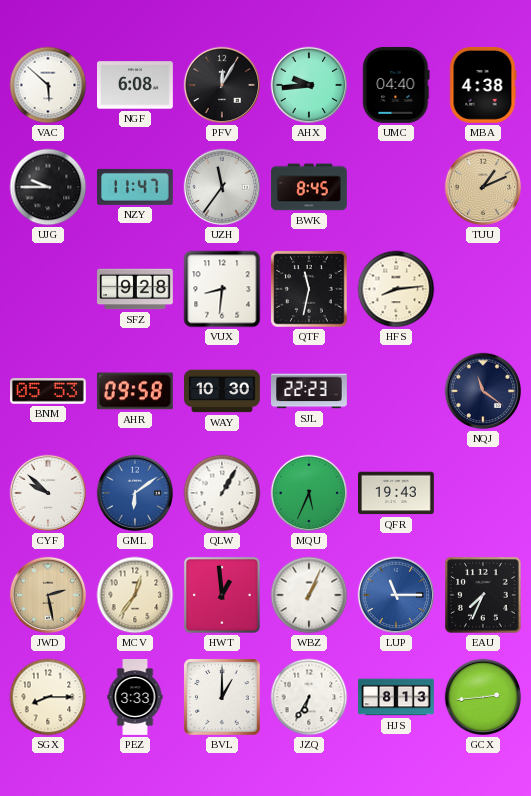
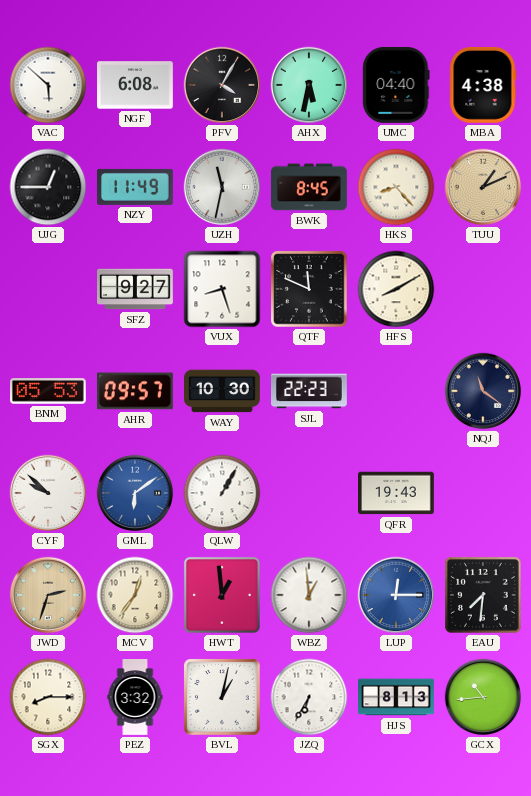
PFV: 12:05 -> 4:05 (222, 85)
AHX: 9:44 -> 5:32 (309, 85)
UJG: 9:45 -> 12:45 (48, 187)
NZY: 11:47 -> 11:49 (135, 187)
UZH: 11:36 -> 11:32 (222, 187)
HKS: none -> 8:23 (396, 187)
SFZ: 9:28 -> 9:27 (136, 289)
VUX: 8:31 -> 8:27 (222, 289)
QTF: 11:32 -> 11:49 (309, 289)
HFS: 8:14 -> 8:10 (396, 289)
AHR: 09:58 -> 09:57 (135, 391)
MQU: 5:34 -> none (309, 493)
JWD: 2:28 -> 2:33 (48, 595)
WBZ: 1:04 -> 12:59 (309, 595)
LUP: 11:15 -> 12:15 (396, 595)
EAU: 7:34 -> 7:31 (483, 595)
PEZ: 3:33 -> 3:32 (135, 697)
BVL: 1:00 -> 1:02 (222, 697)
GCX: 2:44 -> 10:44 (483, 697)
